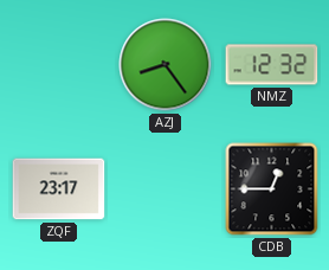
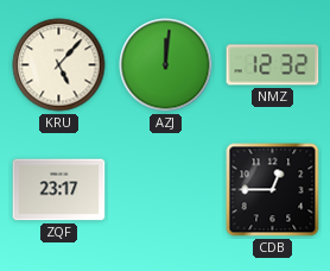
KRU: none -> 5:07 (59, 65)
AZJ: 8:24 -> 12:01 (166, 65)
